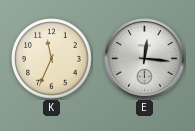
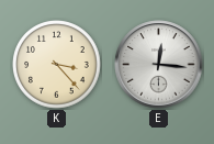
K: 11:34 -> 3:23 (57, 65)
